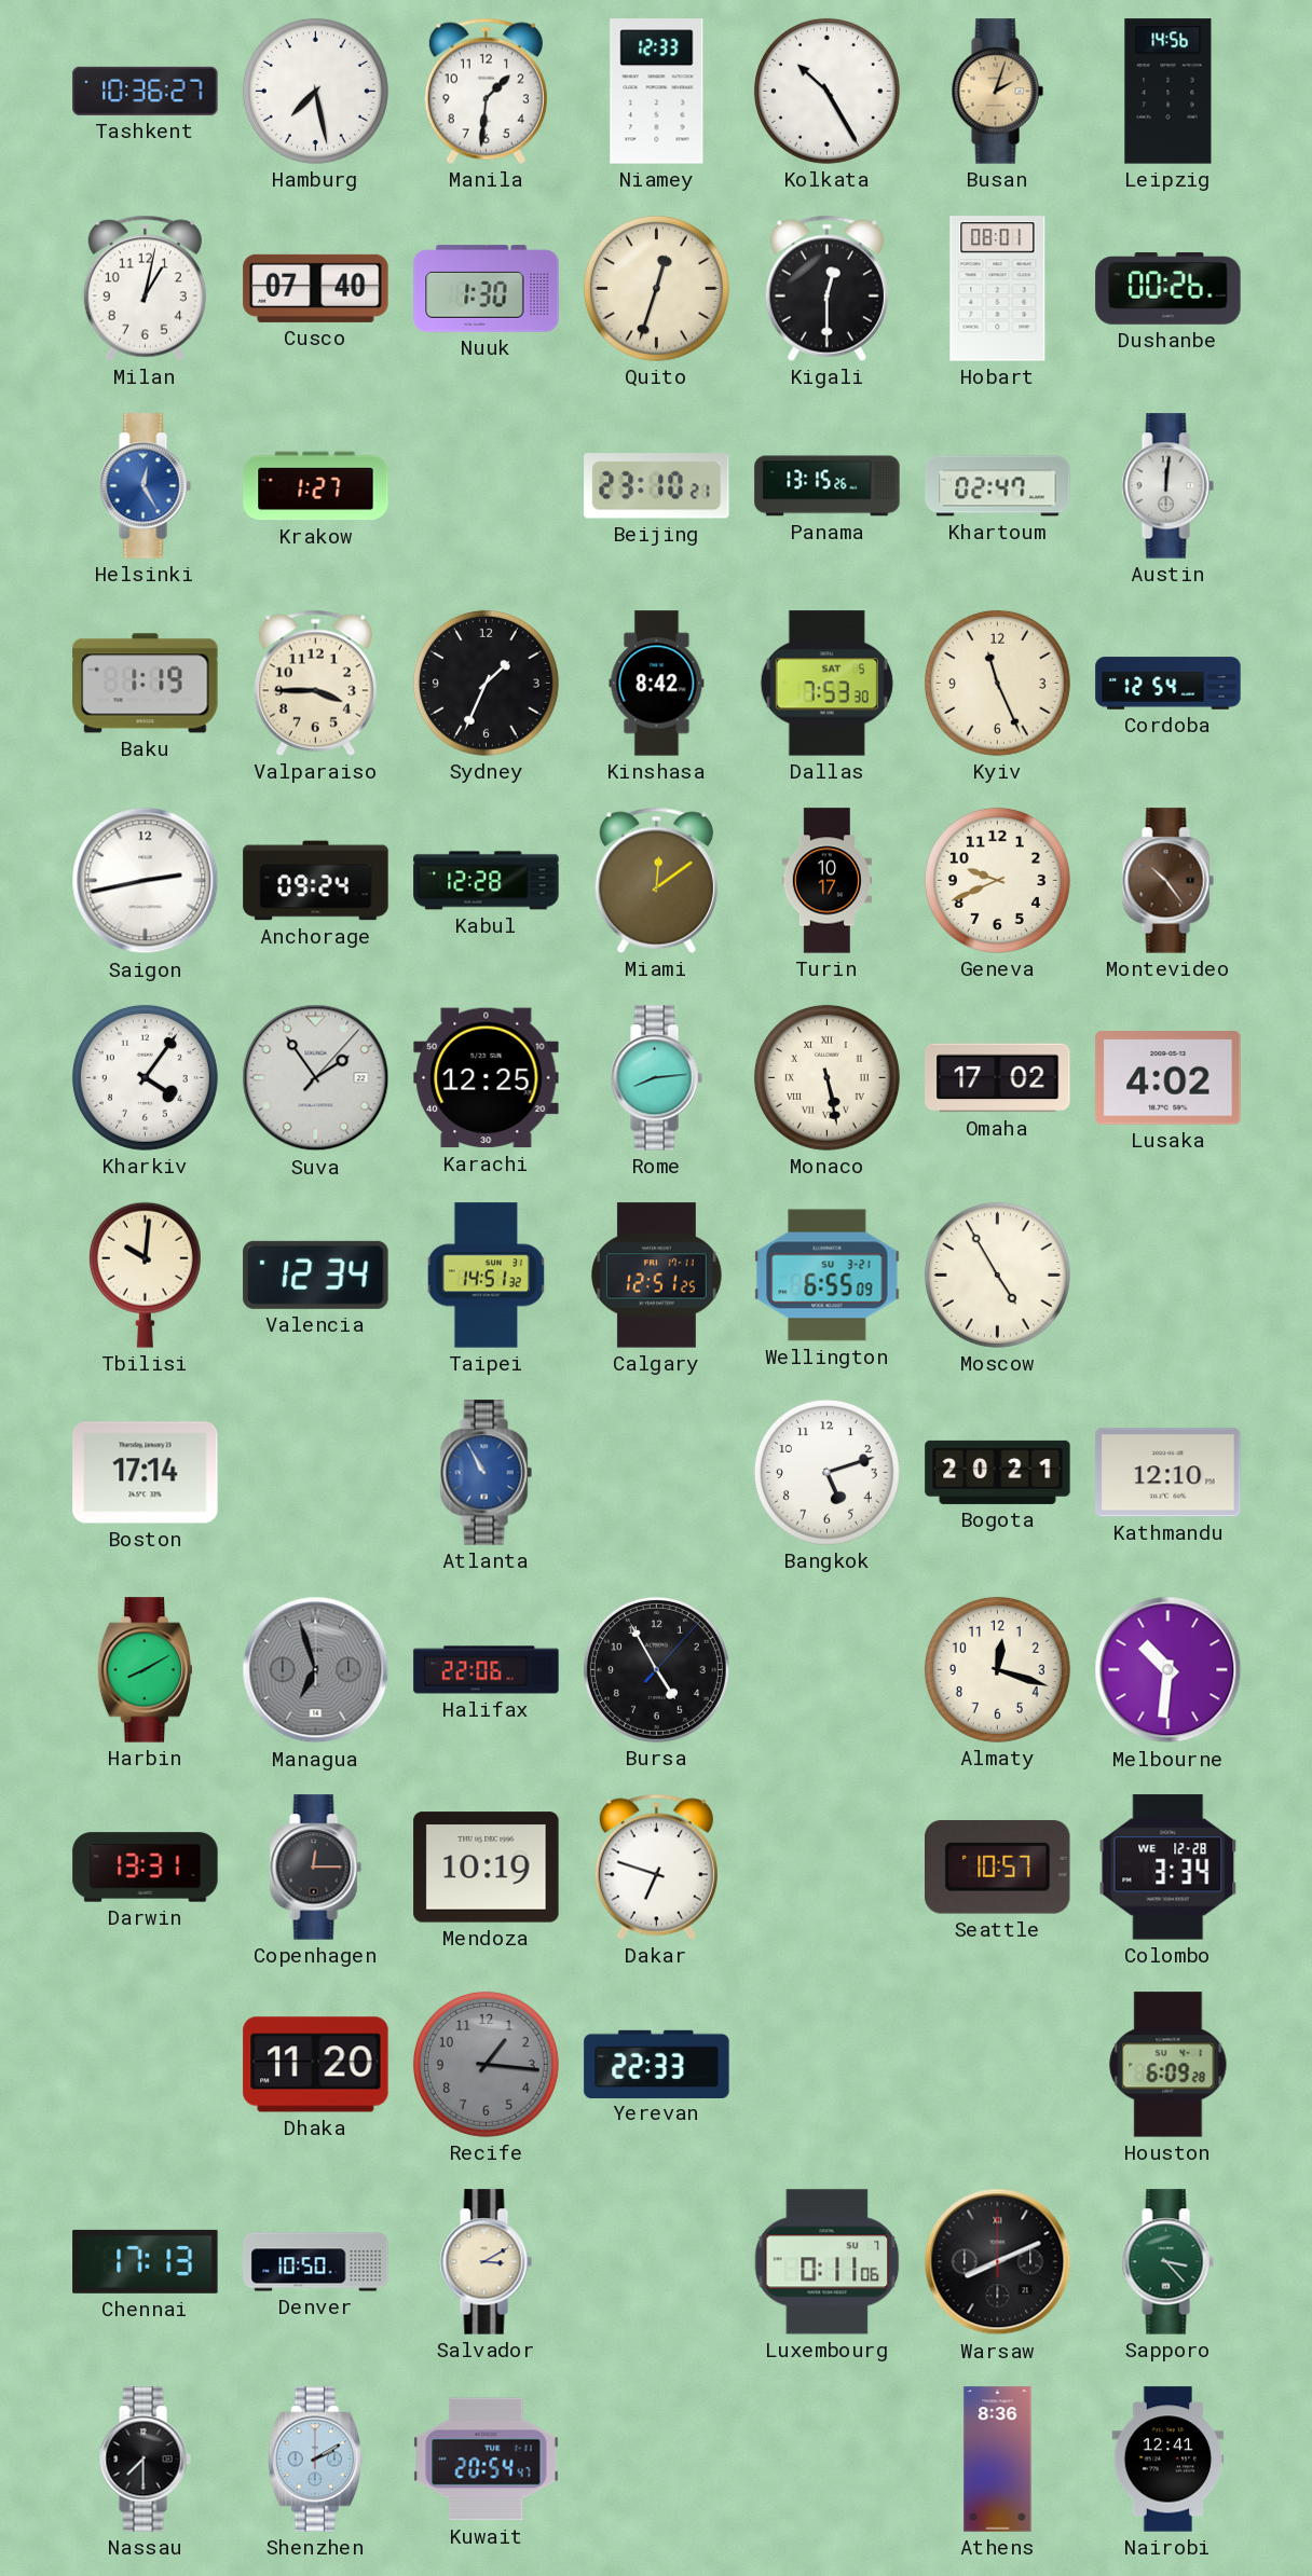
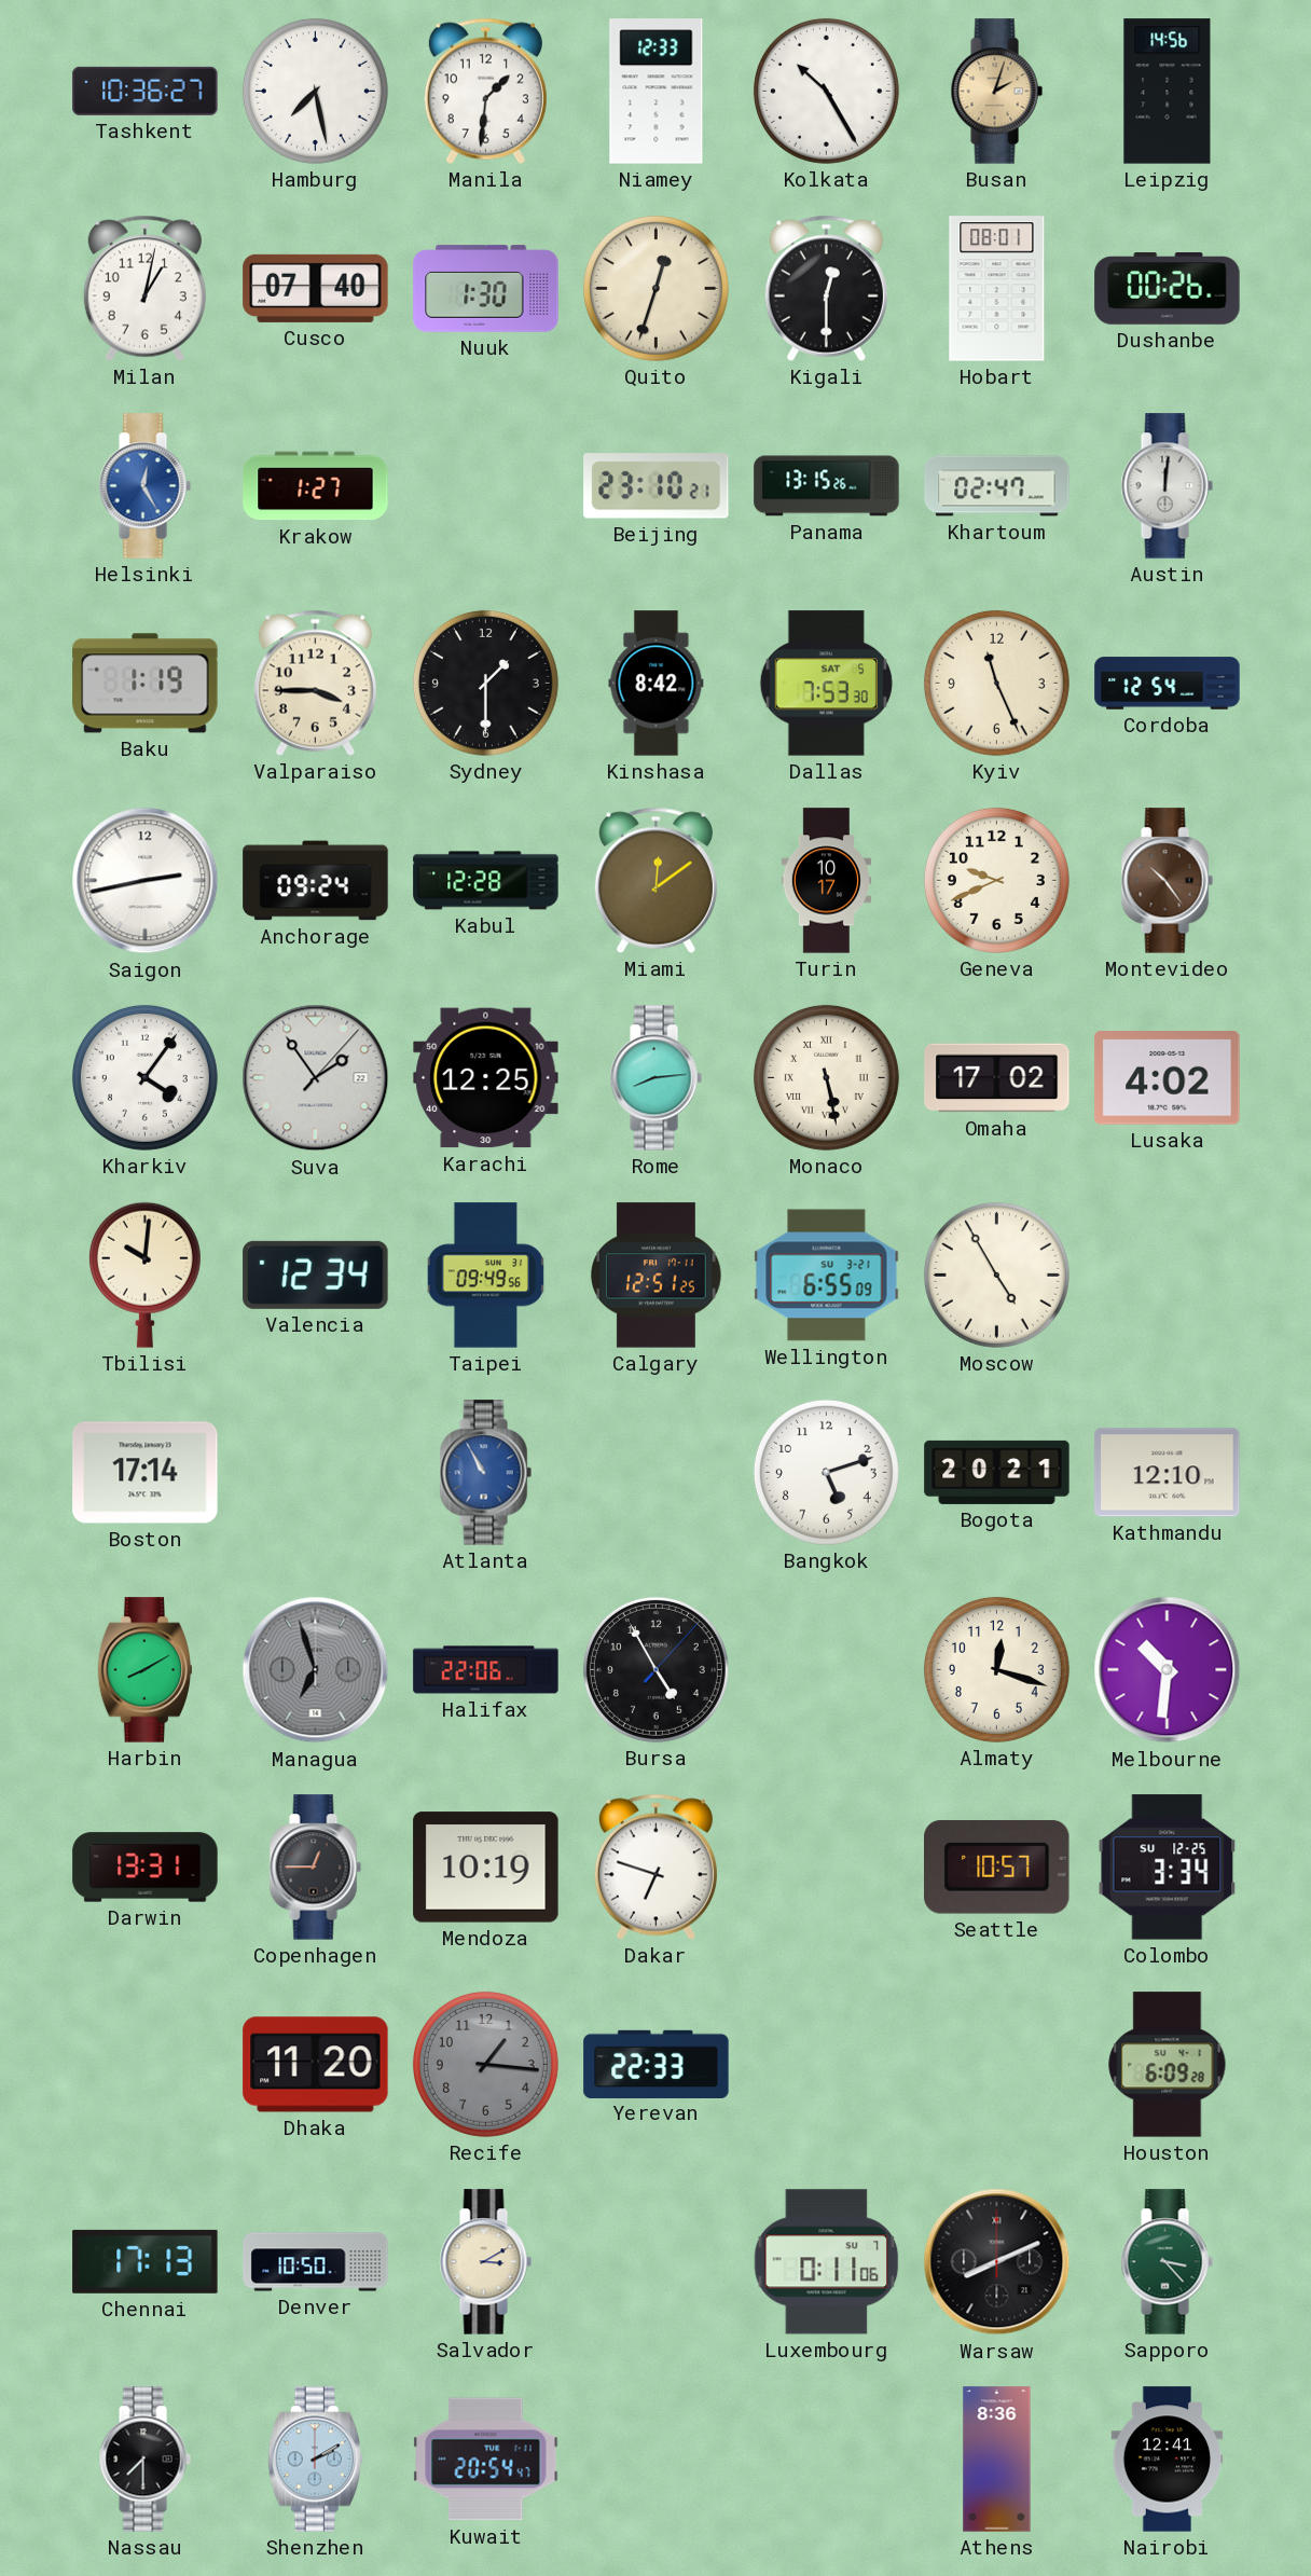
Sydney: 1:34 -> 1:30 (485, 683)
Taipei: 14:51 -> 09:49 (485, 1276)
Copenhagen: 12:15 -> 12:45 (315, 1868)
Colombo date: WE 12-28 -> SU 12-25 (1168, 1868)
